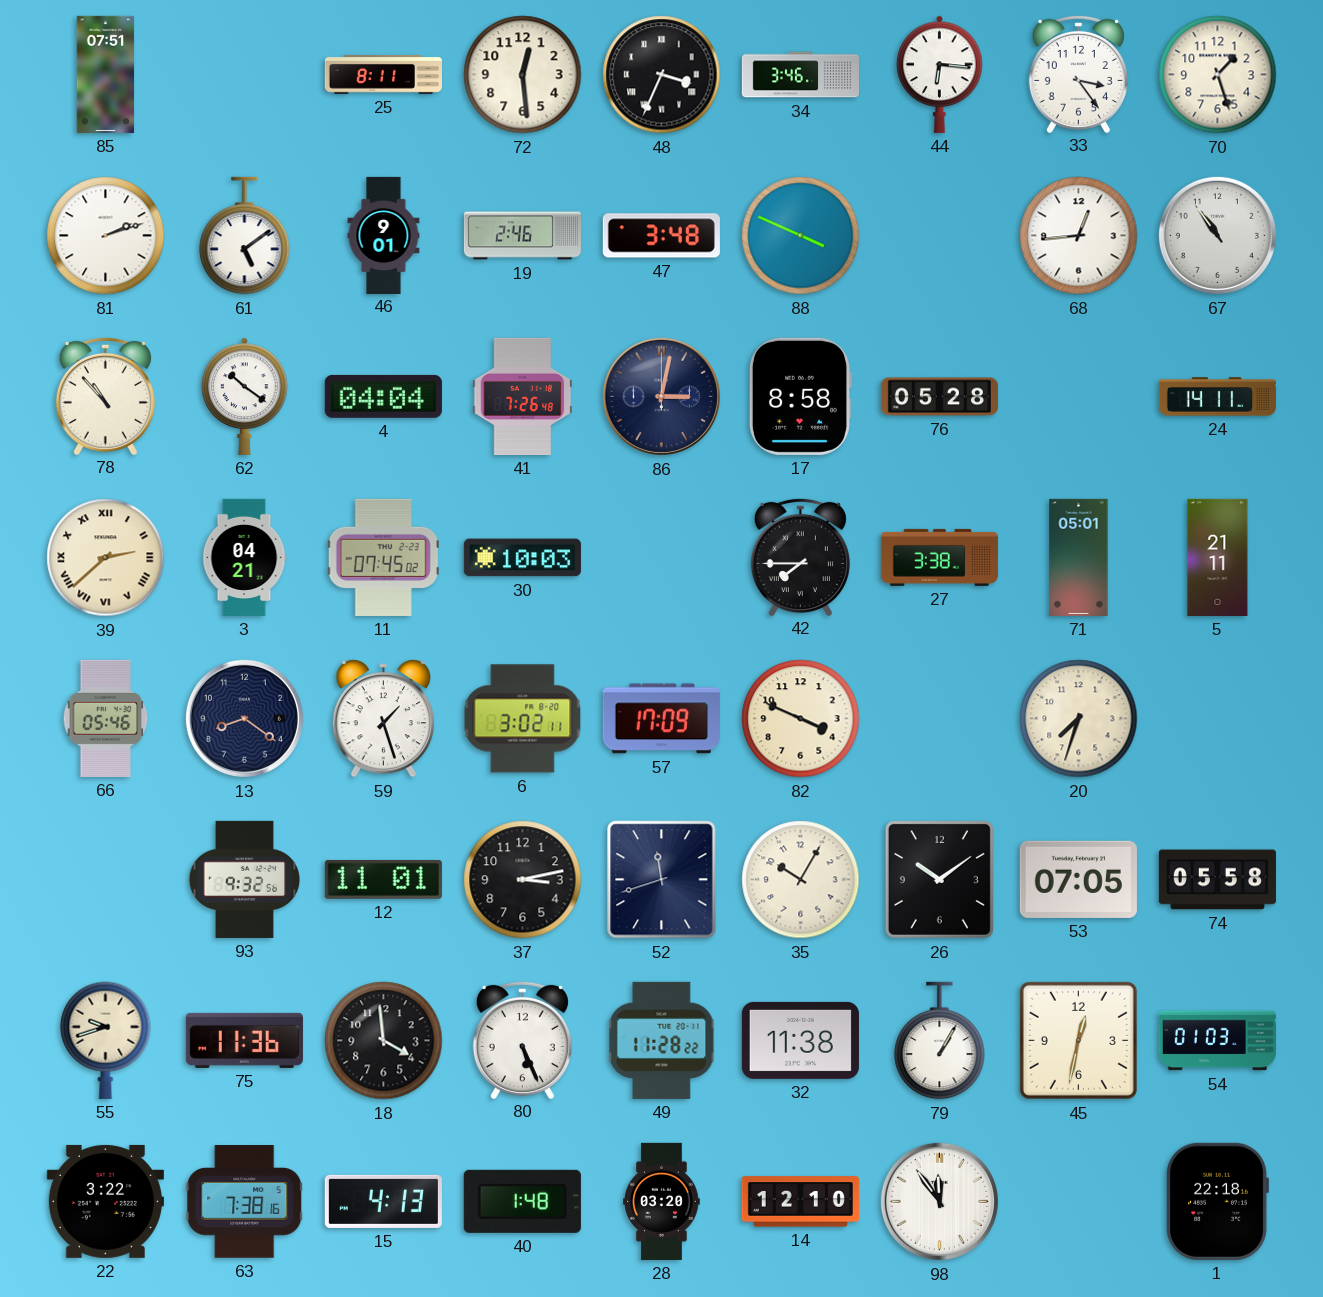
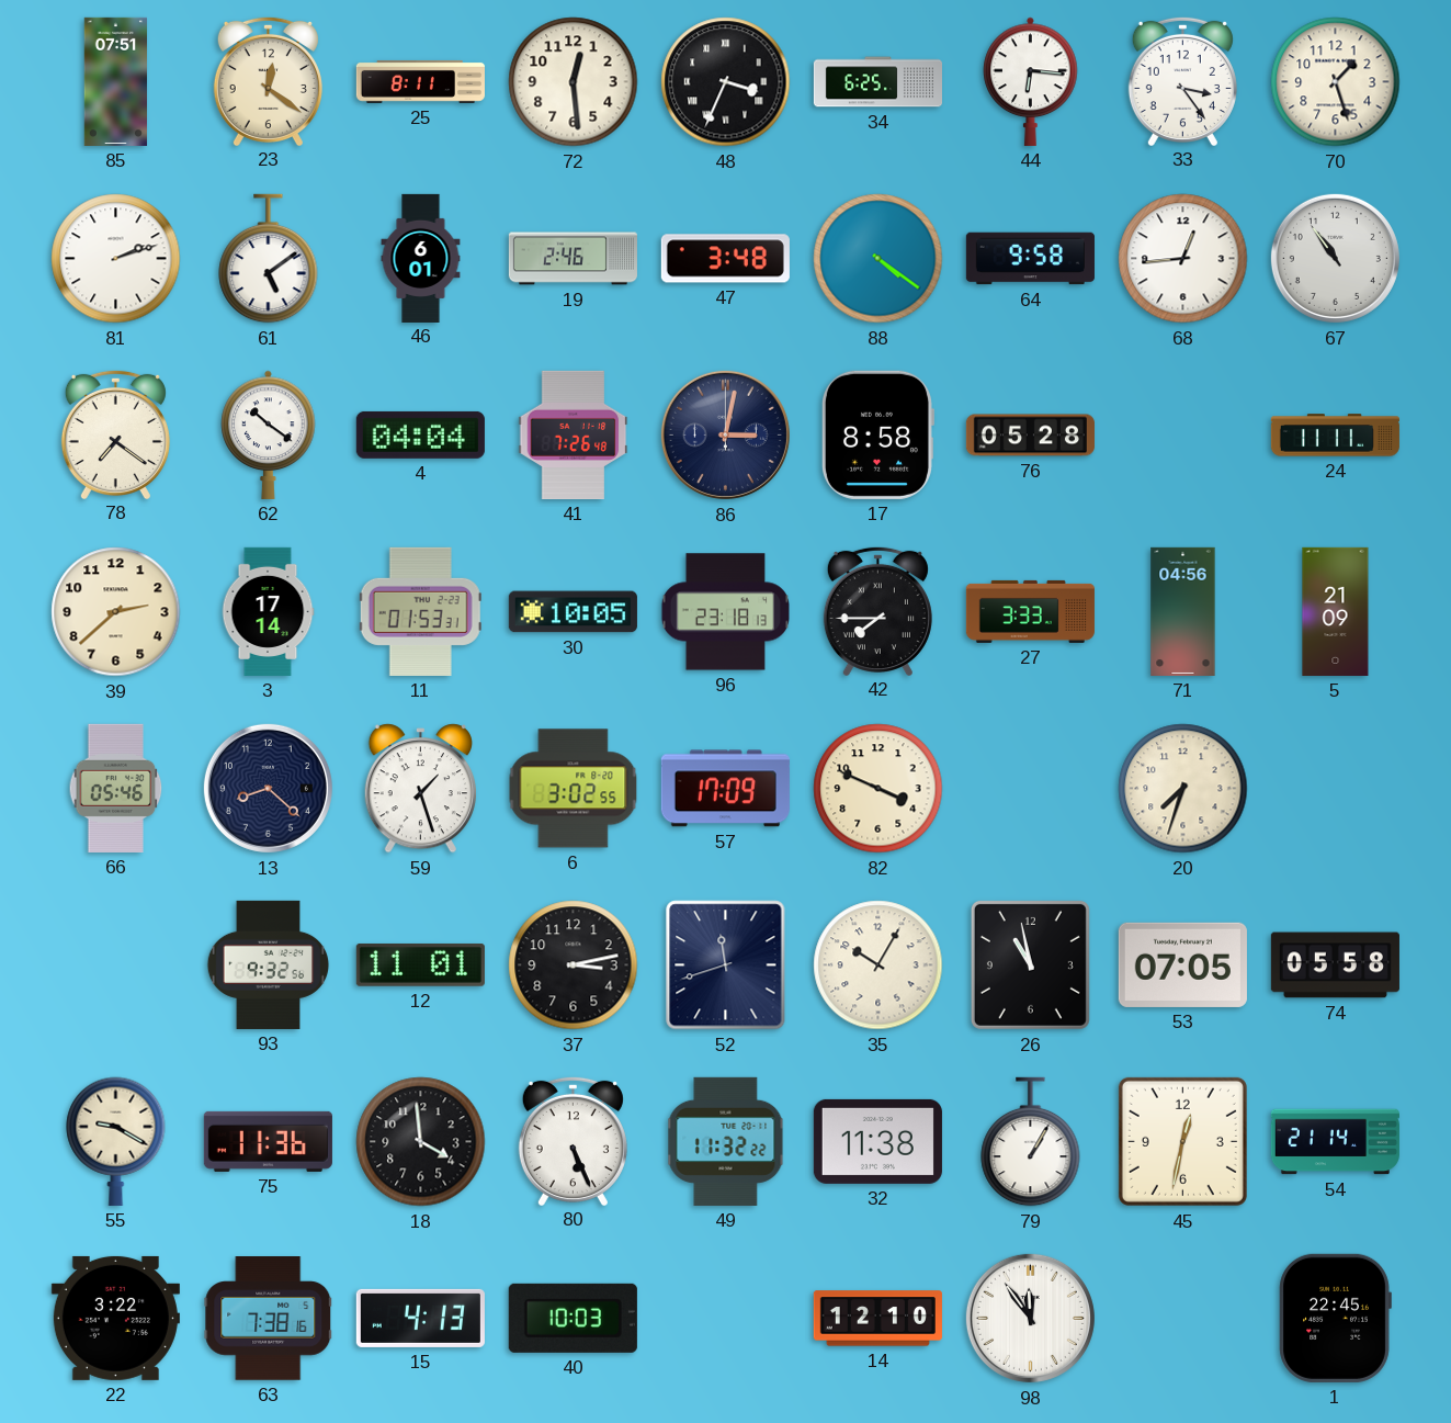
23: none -> 12:21 (268, 80)
34: 3:46 -> 6:25 (877, 82)
46: 9:01 -> 6:01 (421, 258)
88: 3:49 -> 4:21 (878, 259)
64: none -> 9:58 (1030, 259)
78: 10:53 -> 7:21 (115, 433)
24: 14:11 -> 11:11 (1335, 436)
39 numerals: Roman -> Arabic (116, 612)
3: 04:21 -> 17:14 (268, 611)
11: 07:45 -> 01:53 (420, 611)
30: 10:03 -> 10:05 (573, 612)
96: none -> 23:18 (725, 612)
27: 3:38 -> 3:33 (1030, 611)
71: 05:01 -> 04:56 (1183, 611)
5: 21:11 -> 21:09 (1336, 611)
13: 8:21 -> 8:22 (268, 788)
6: 3:02:11 -> 3:02:55 (574, 789)
26: 10:09 -> 10:58 (1030, 964)
55: 9:42 -> 9:20 (116, 1141)
49: 11:28 -> 11:32 (726, 1141)
54: 01:03 -> 21:14 (1335, 1142)
40: 1:48 -> 10:03 (573, 1318)
28: 03:20 -> none (662, 1201)
1: 22:18 -> 22:45 (1335, 1318)
